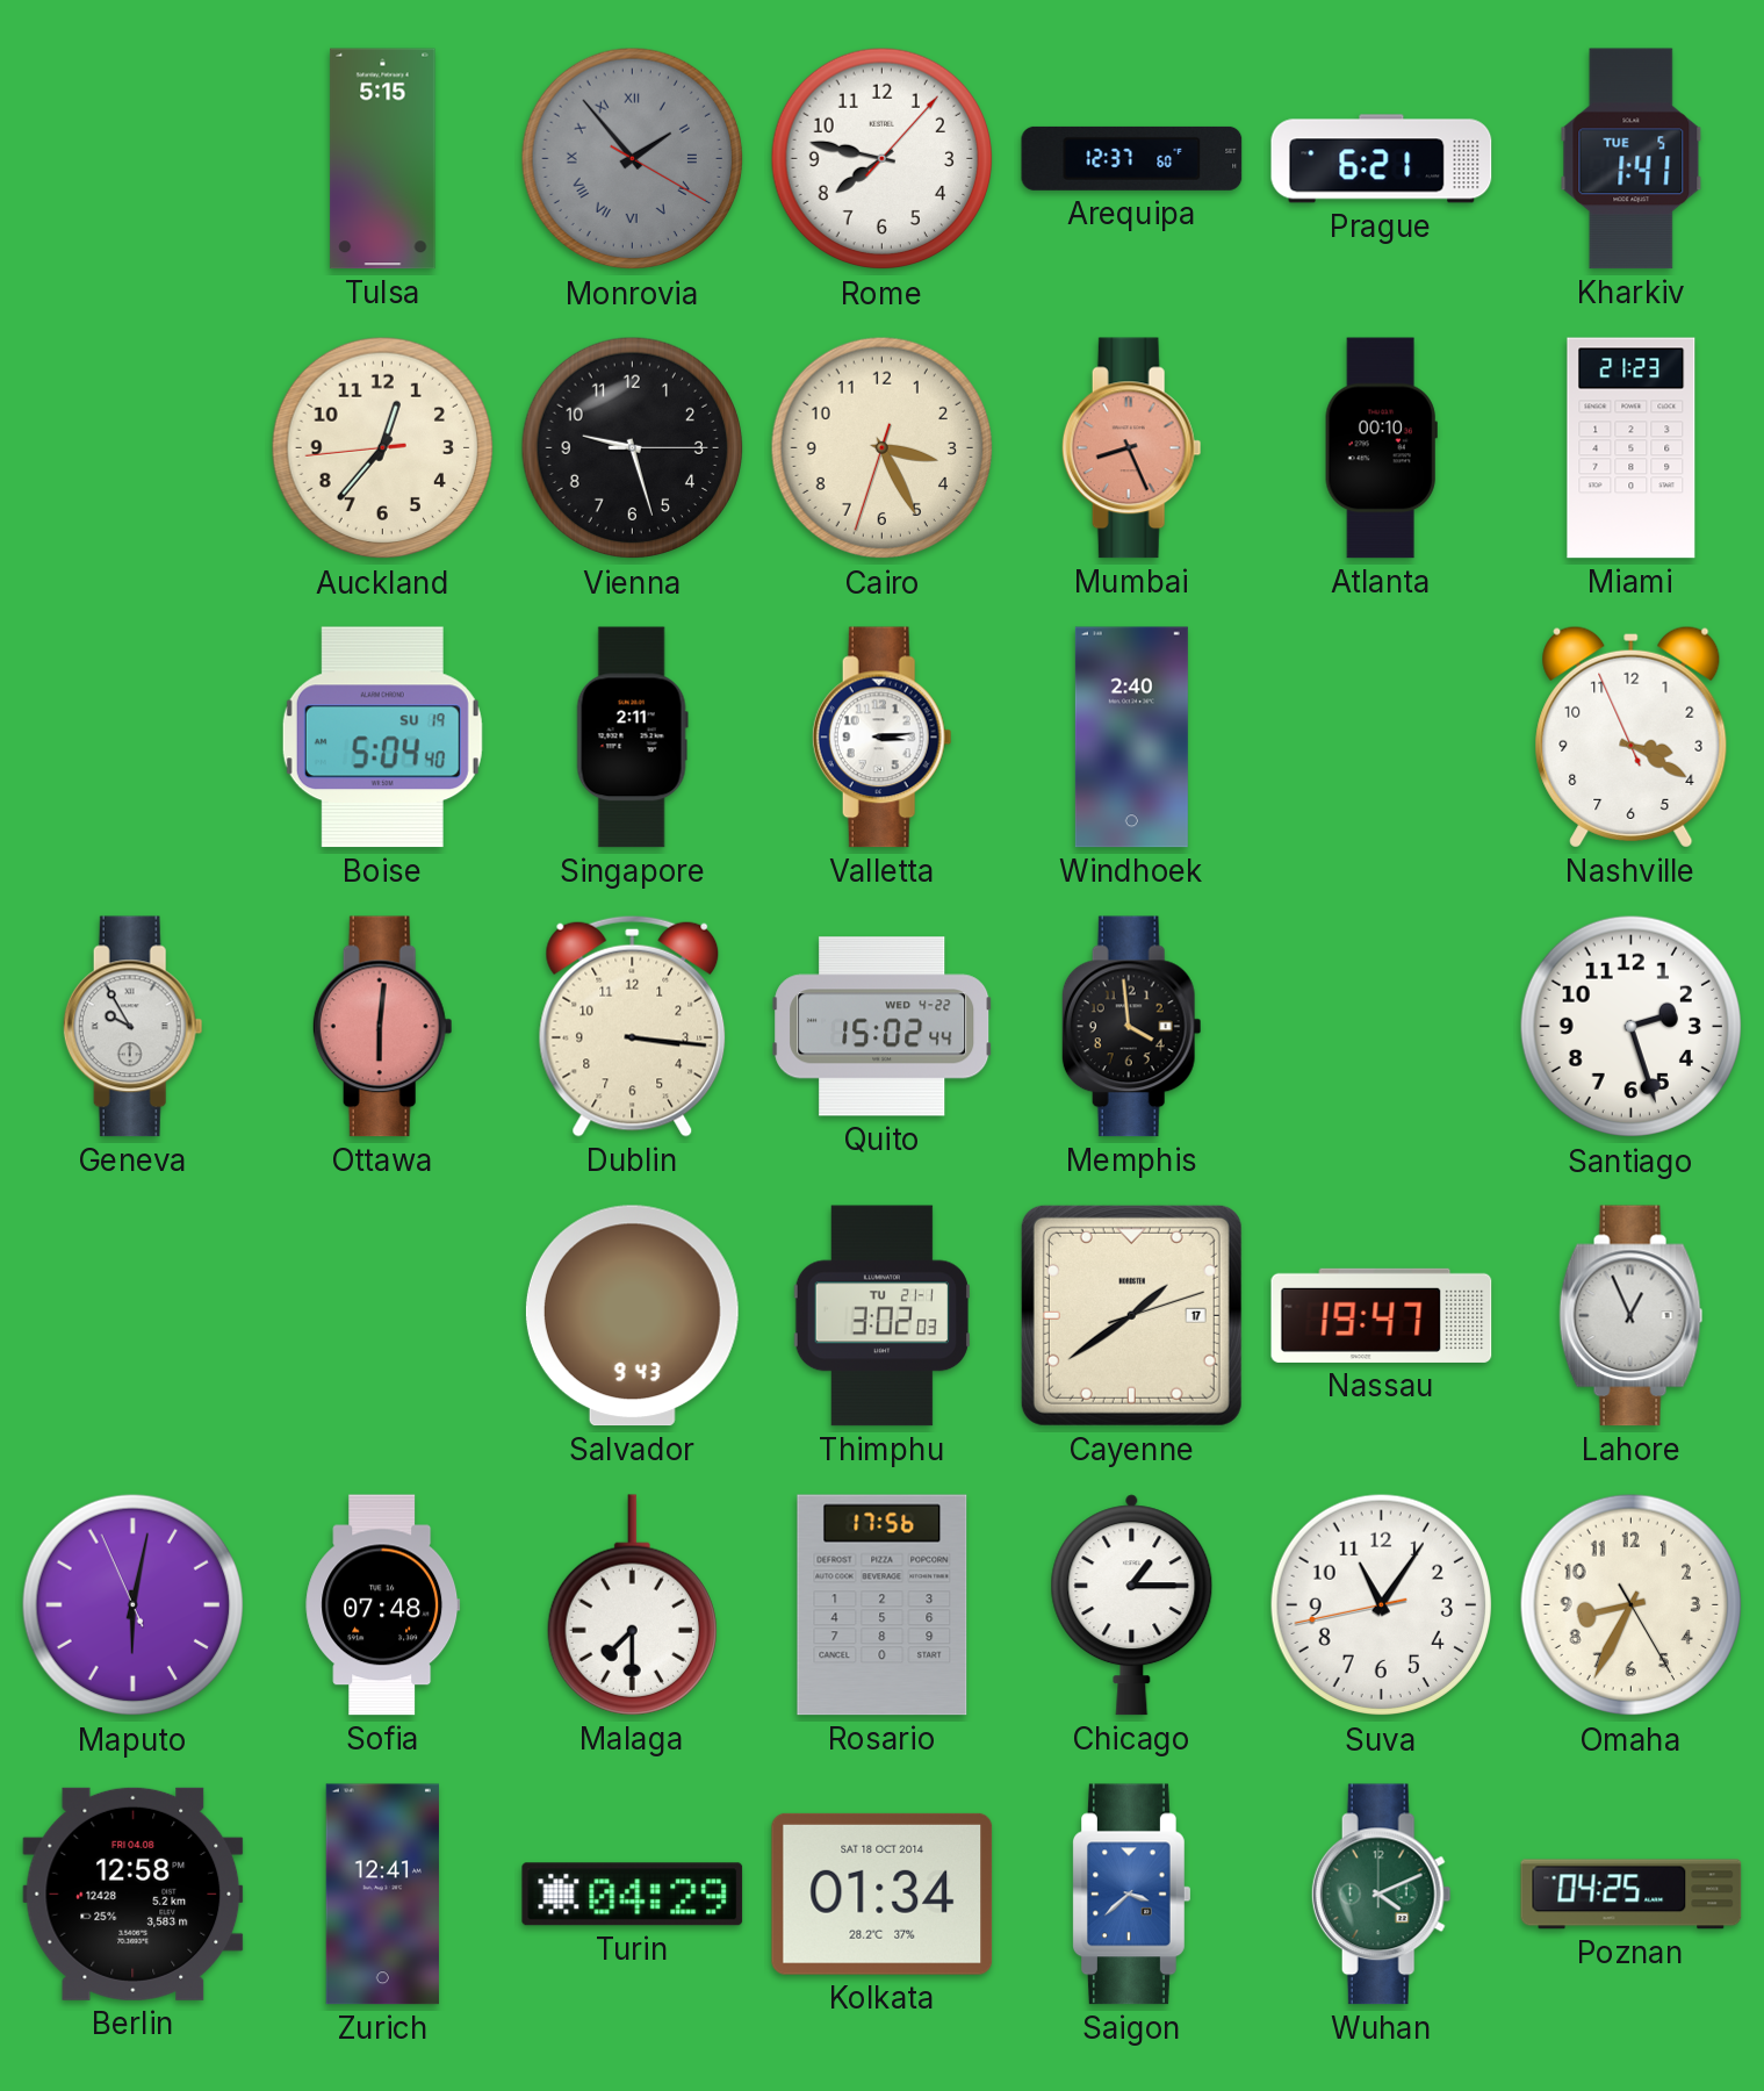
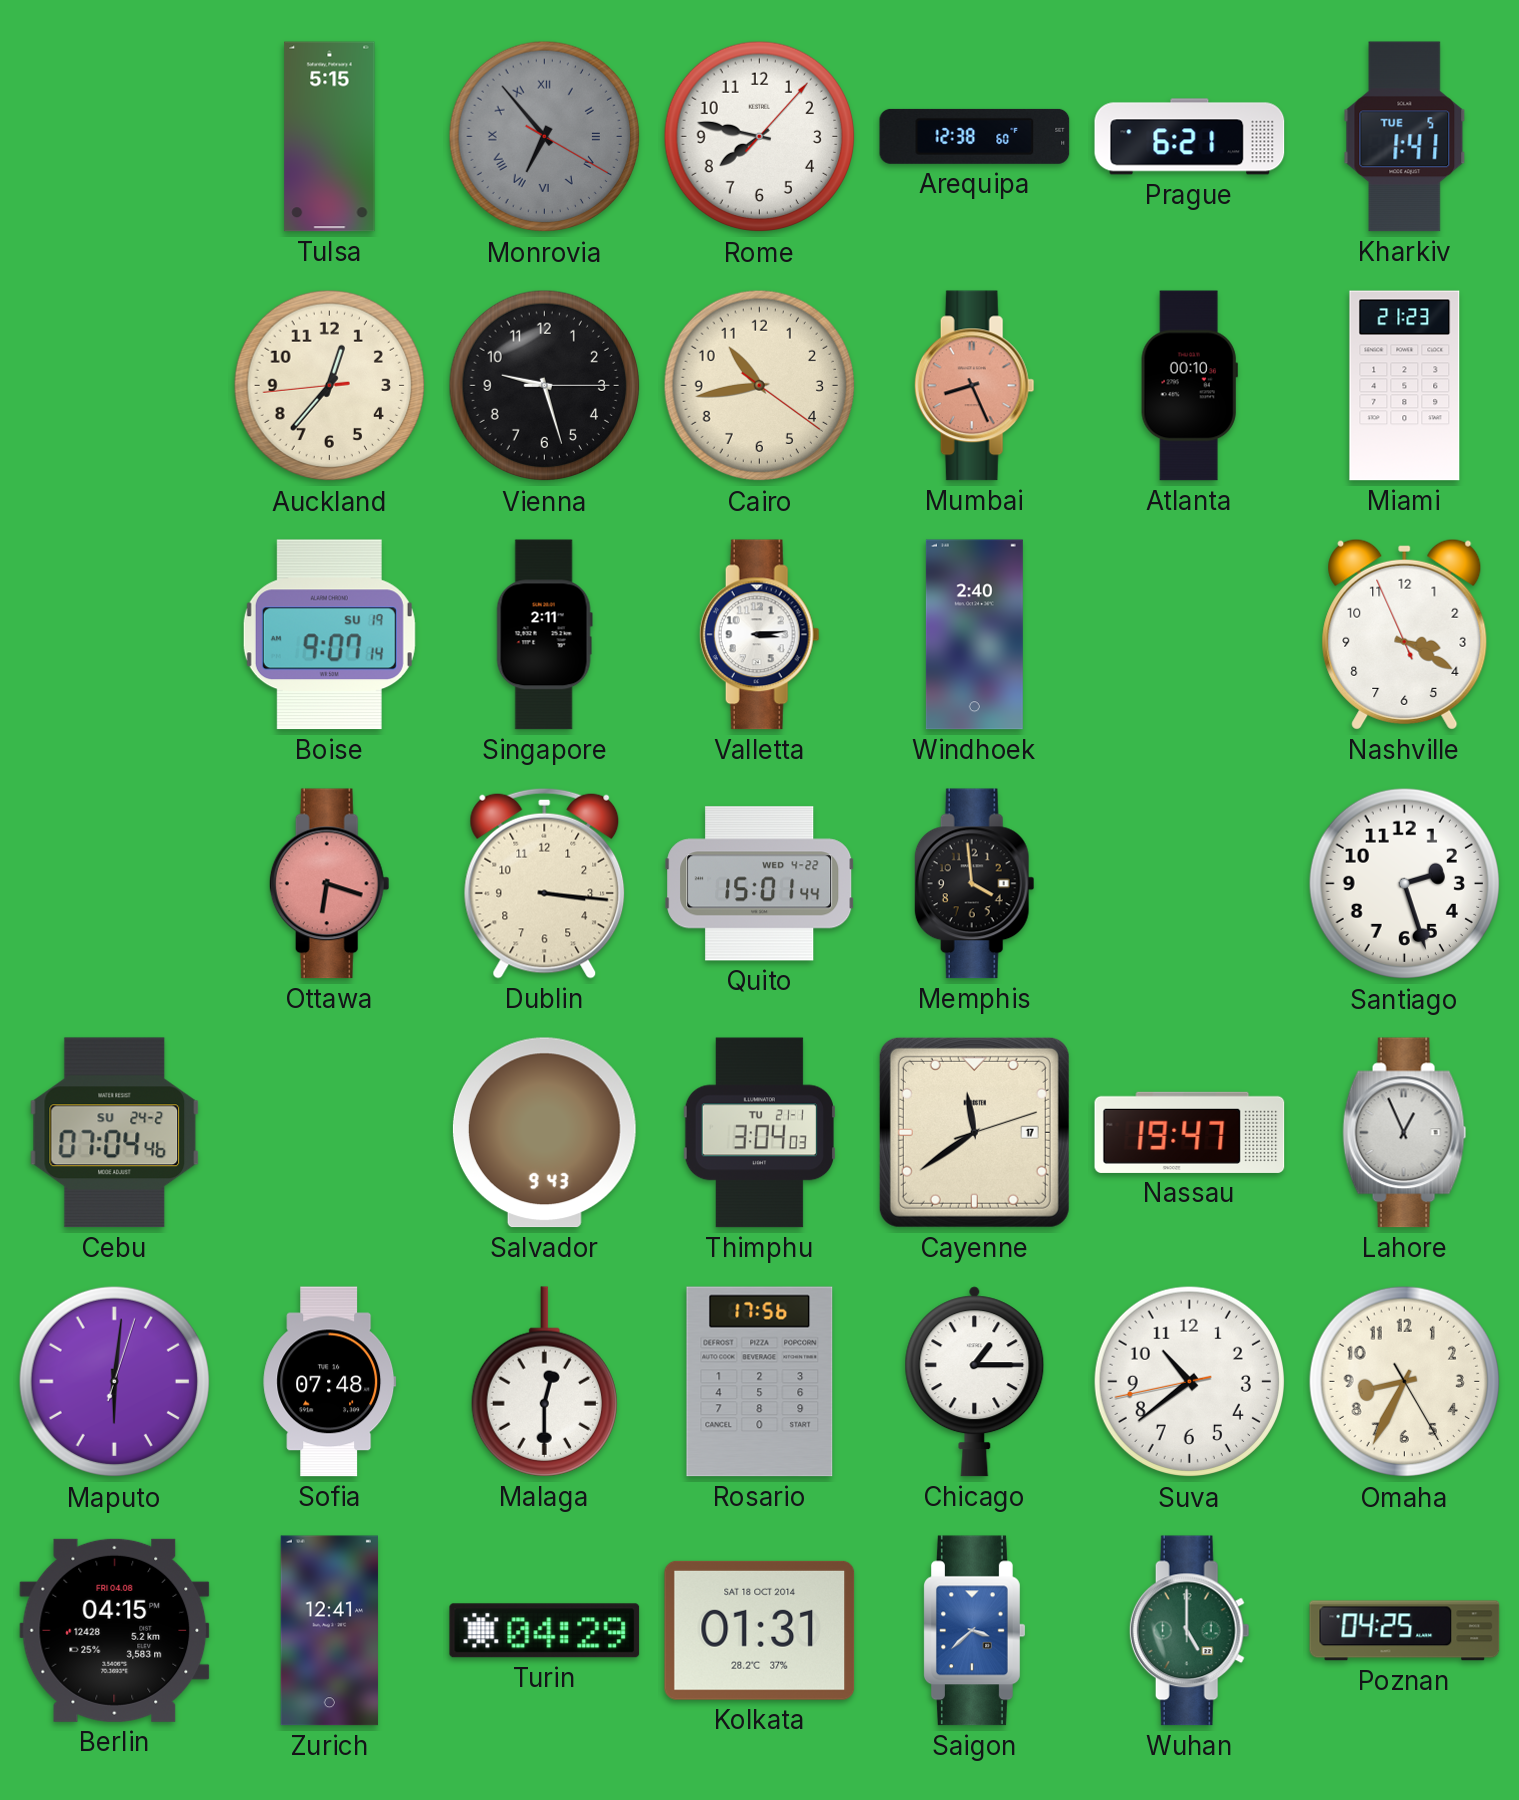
Monrovia: 1:53 -> 6:53 (545, 137)
Arequipa: 12:37 -> 12:38 (975, 136)
Cairo: 3:25 -> 10:43 (760, 386)
Boise: 5:04 -> 9:07 (329, 635)
Geneva: 9:55 -> none (132, 1027)
Ottawa: 6:01 -> 6:18 (329, 884)
Quito: 15:02 -> 15:01 (760, 884)
Cebu: none -> 07:04 (115, 1133)
Thimphu: 3:02 -> 3:04 (759, 1133)
Cayenne: 1:39 -> 11:39 (974, 1132)
Maputo: 6:01:56 -> 6:01:03 (115, 1382)
Malaga: 7:30 -> 12:30 (544, 1382)
Suva: 11:05 -> 10:38 (1190, 1382)
Berlin: 12:58 -> 04:15 (115, 1630)
Kolkata: 01:34 -> 01:31 (760, 1630)
Wuhan: 4:11 -> 5:00 (1189, 1631)
